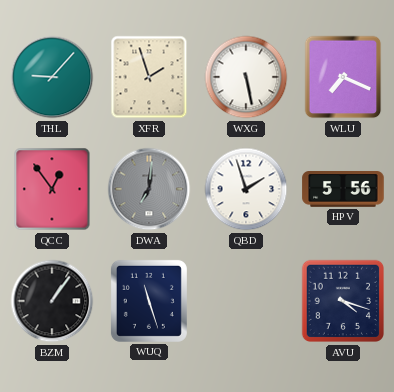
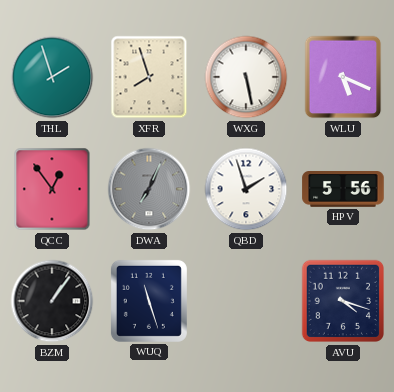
THL: 9:07 -> 1:57 (52, 77)
XFR: 1:57 -> 7:57 (149, 77)
WLU: 7:19 -> 5:19 (343, 77)
DWA: 7:01 -> 7:04 (149, 189)
